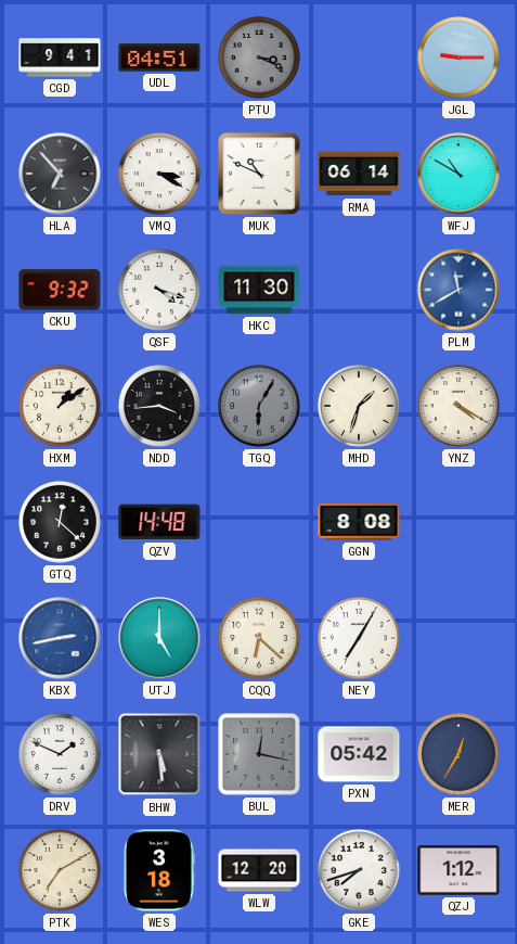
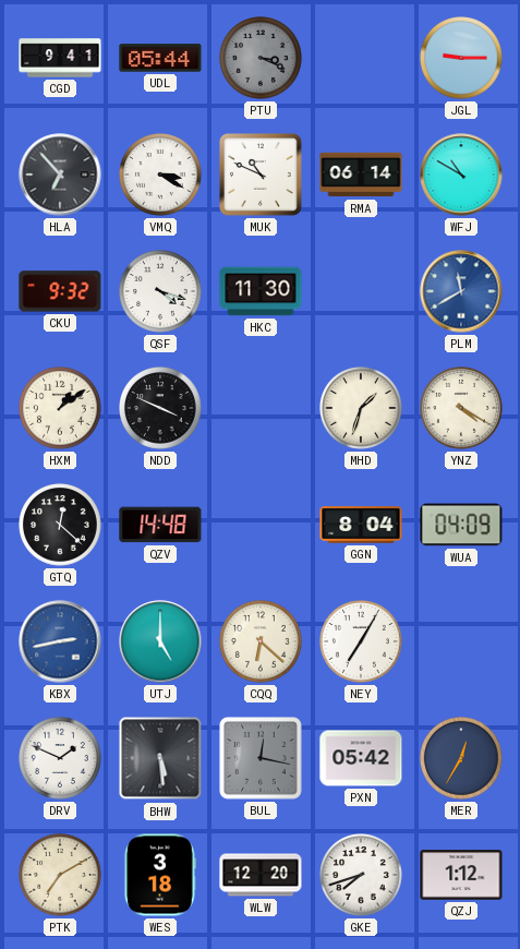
UDL: 04:51 -> 05:44 (160, 58)
NDD: 3:44 -> 3:49 (161, 409)
TGQ: 6:05 -> none (260, 407)
GGN: 8:08 -> 8:04 (361, 525)
WUA: none -> 04:09 (461, 525)
